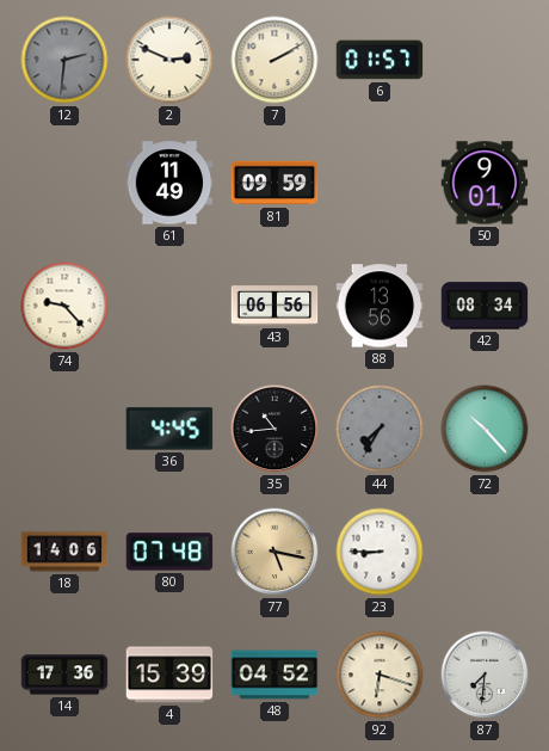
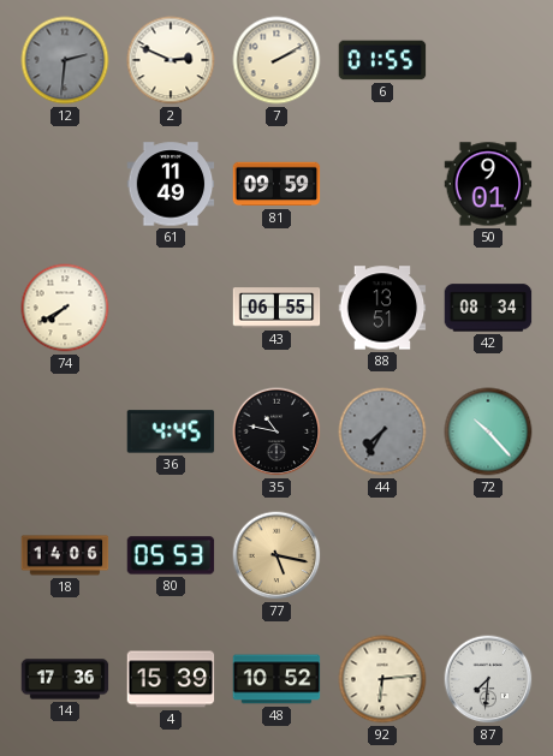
6: 01:57 -> 01:55 (382, 60)
74: 9:23 -> 7:40 (65, 308)
43: 06:56 -> 06:55 (276, 308)
88: 13:56 -> 13:51 (382, 308)
35: 10:44 -> 10:47 (276, 431)
80: 07:48 -> 05:53 (171, 555)
23: 8:45 -> none (380, 552)
48: 04:52 -> 10:52 (276, 679)
92: 6:18 -> 6:14 (382, 679)
